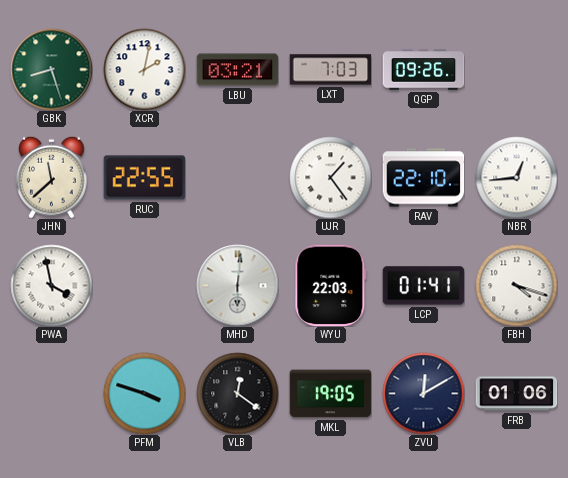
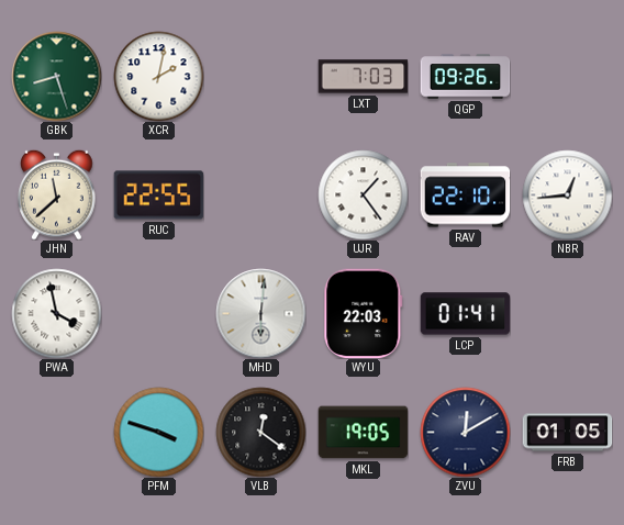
LBU: 03:21 -> none (237, 70)
FBH: 4:18 -> none (516, 285)
FRB: 01:06 -> 01:05 (567, 433)
